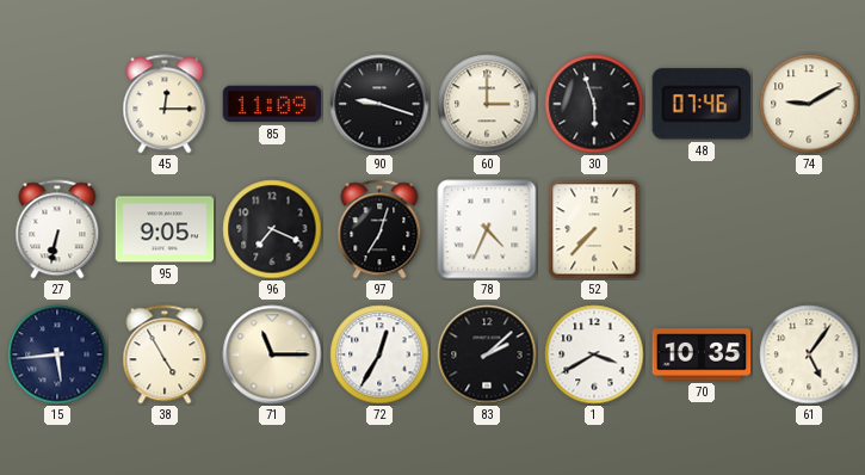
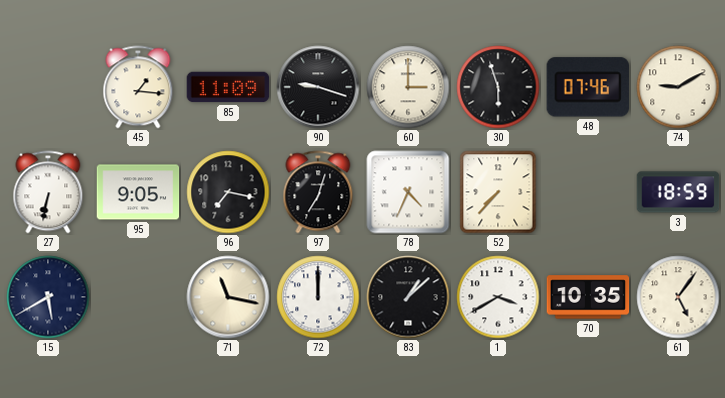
45: 12:15 -> 1:16 (138, 87)
96: 7:19 -> 7:17 (228, 192)
3: none -> 18:59 (678, 192)
15: 5:44 -> 5:40 (48, 297)
38: 4:55 -> none (165, 354)
71: 11:15 -> 11:17 (228, 297)
72: 12:35 -> 12:00 (318, 297)
83: 2:08 -> 1:08 (408, 297)
